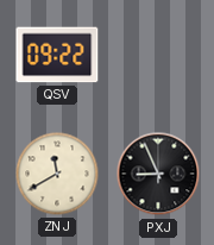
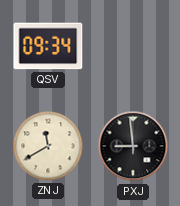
QSV: 09:22 -> 09:34 (48, 46)
PXJ: 8:56 -> 8:59 (133, 146)
